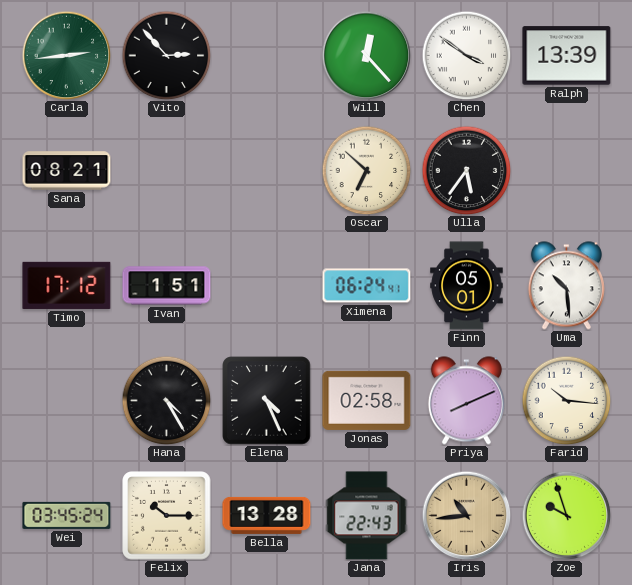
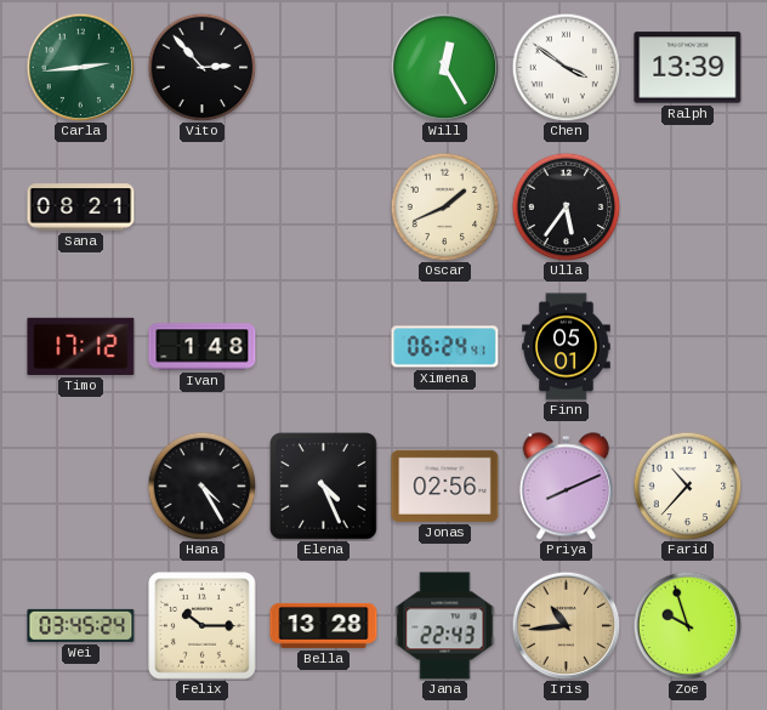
Will: 12:23 -> 12:25 (444, 67)
Oscar: 6:52 -> 1:41 (444, 206)
Ivan: 1:51 -> 1:48 (203, 347)
Uma: 10:29 -> none (566, 286)
Jonas: 02:58 -> 02:56 (445, 485)
Farid: 10:16 -> 10:37 (687, 485)
